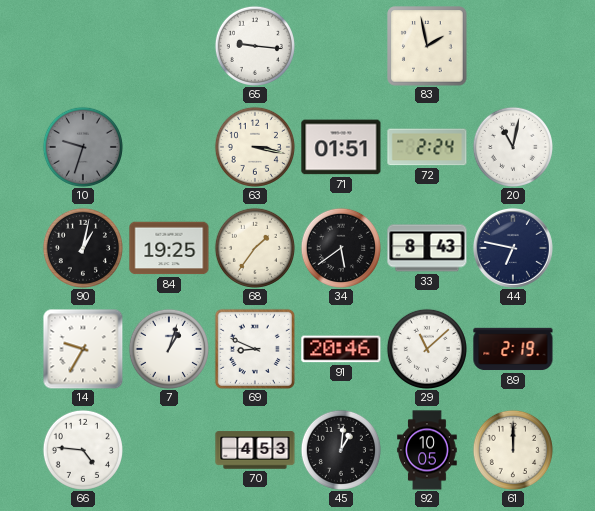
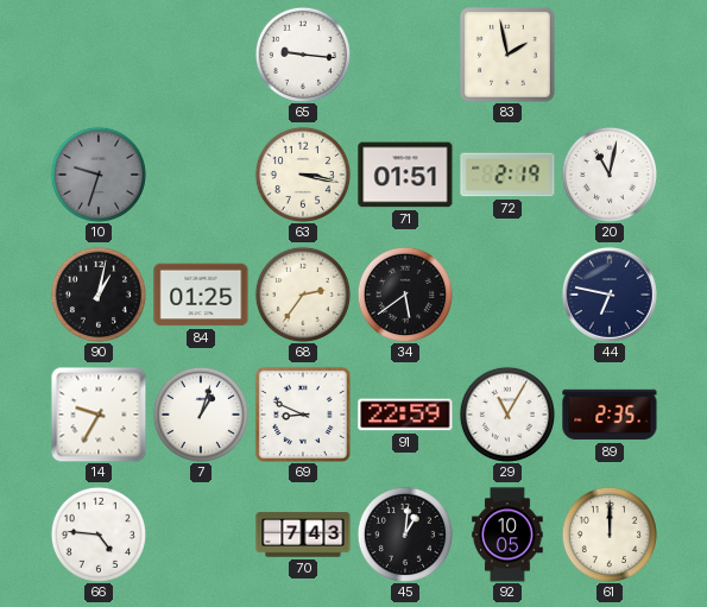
72: 2:24 -> 2:19 (507, 175)
84: 19:25 -> 01:25 (201, 295)
68: 1:36 -> 2:36 (303, 295)
33: 8:43 -> none (427, 248)
91: 20:46 -> 22:59 (405, 415)
29: 11:08 -> 11:05 (507, 415)
89: 2:19 -> 2:35 (610, 415)
70: 4:53 -> 7:43 (303, 535)
